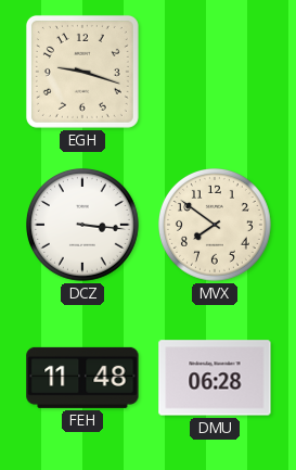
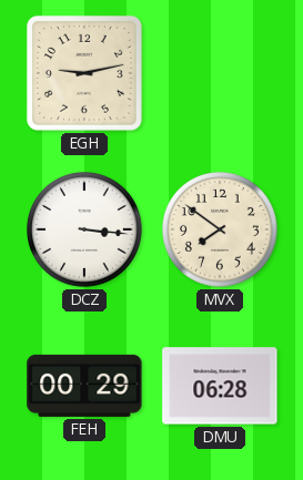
EGH: 9:18 -> 9:13 (84, 73)
FEH: 11:48 -> 00:29 (84, 386)
